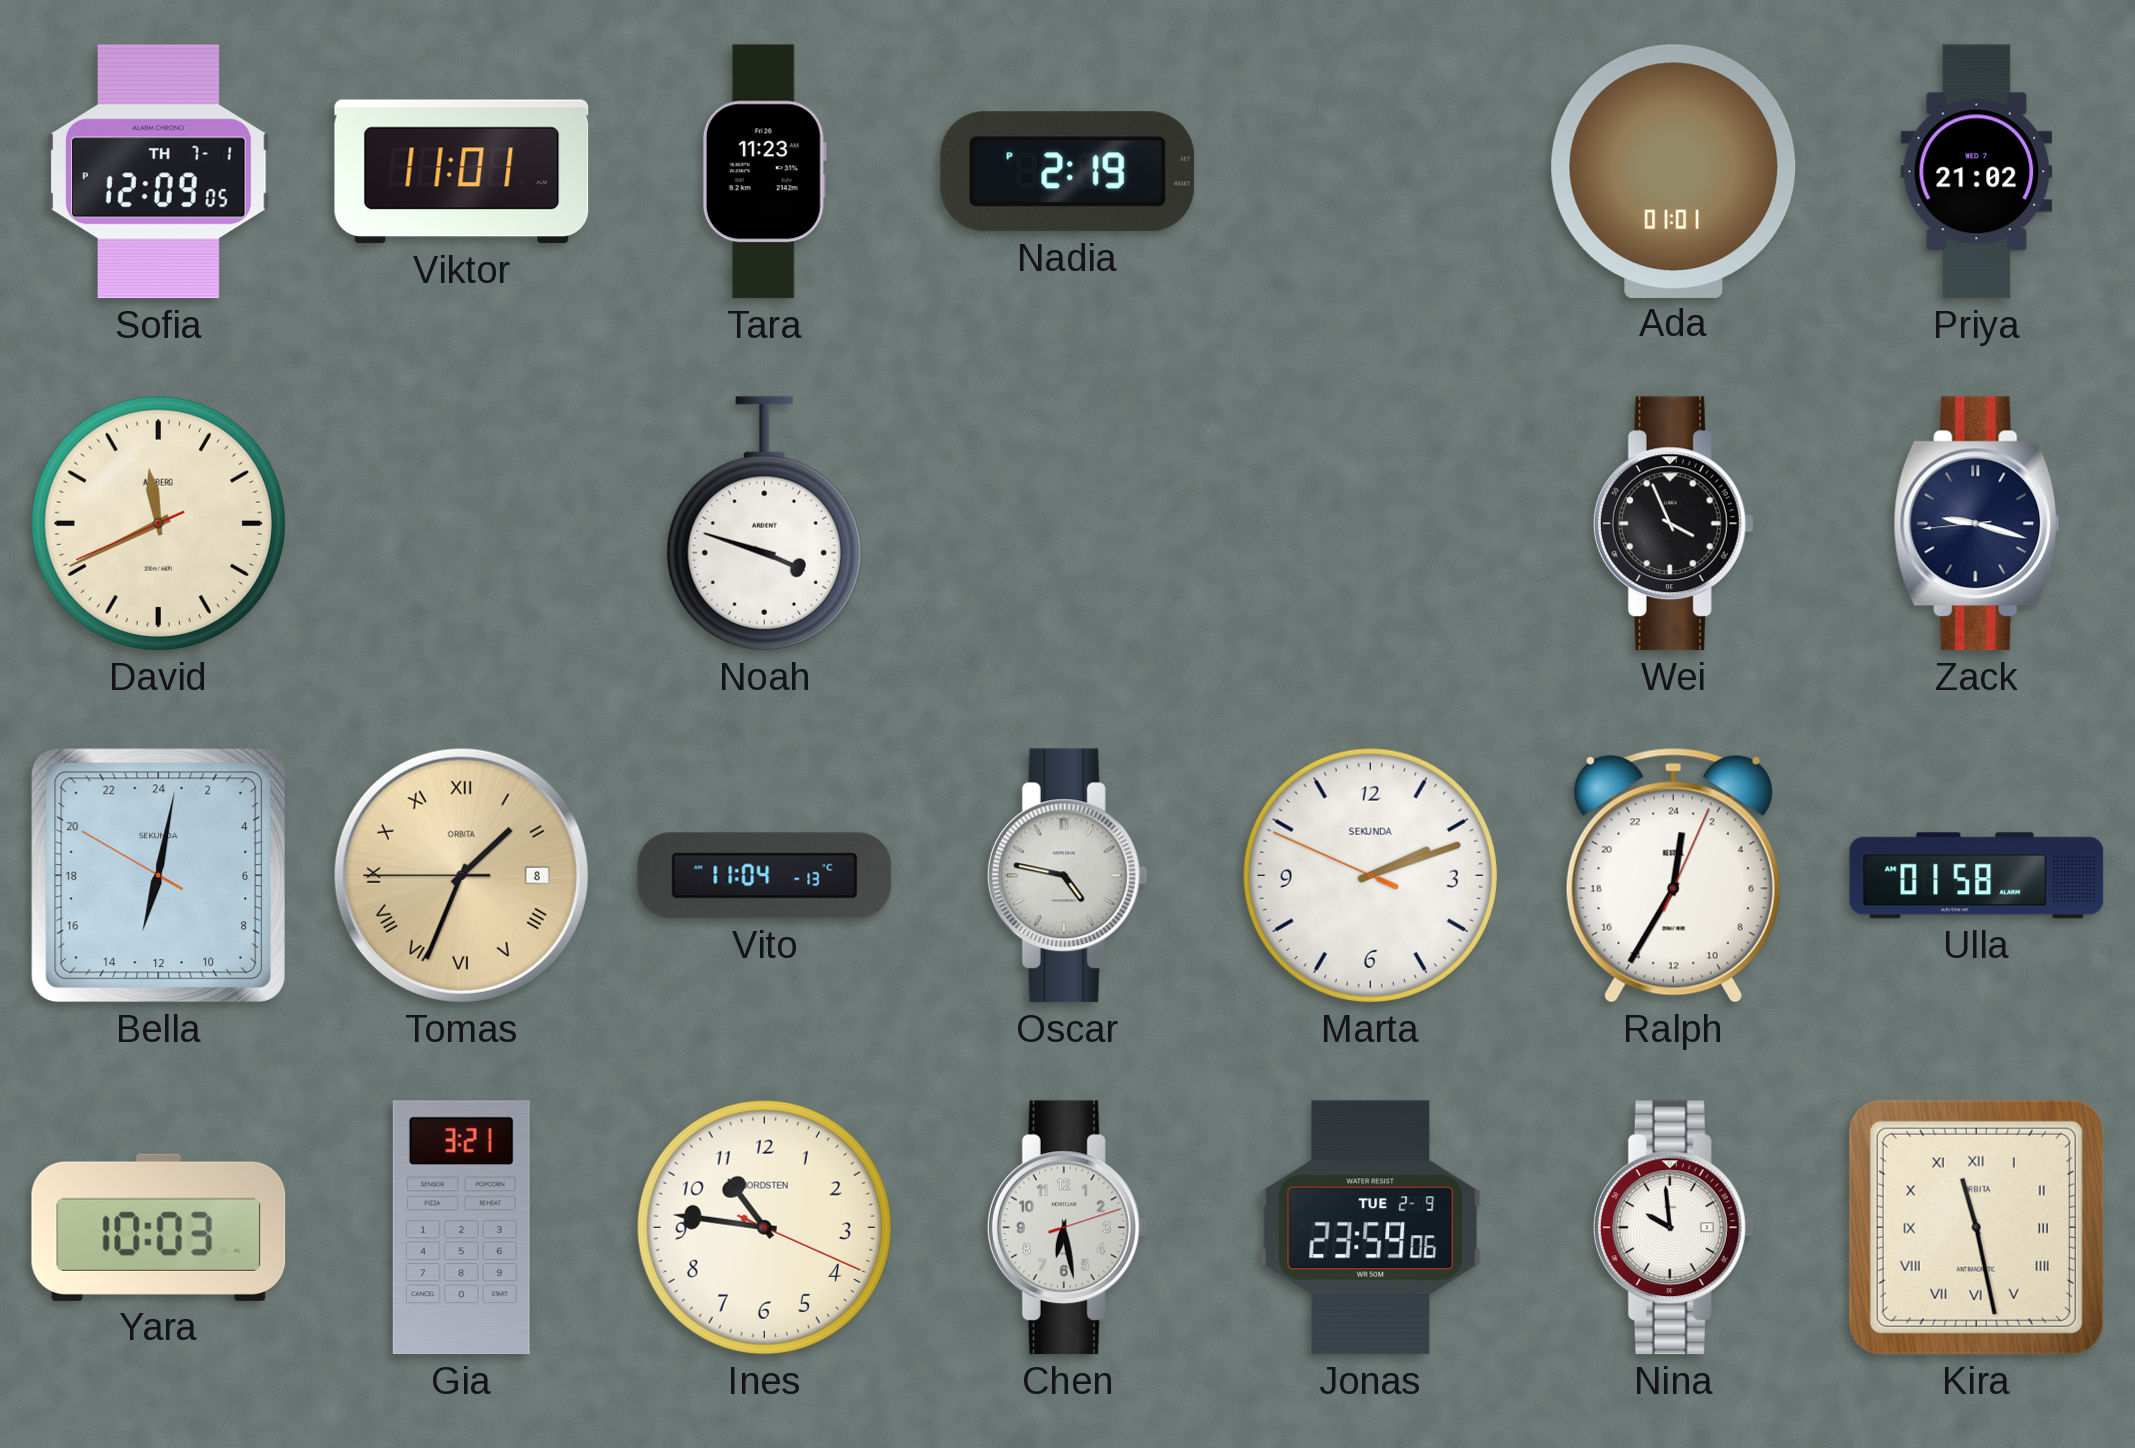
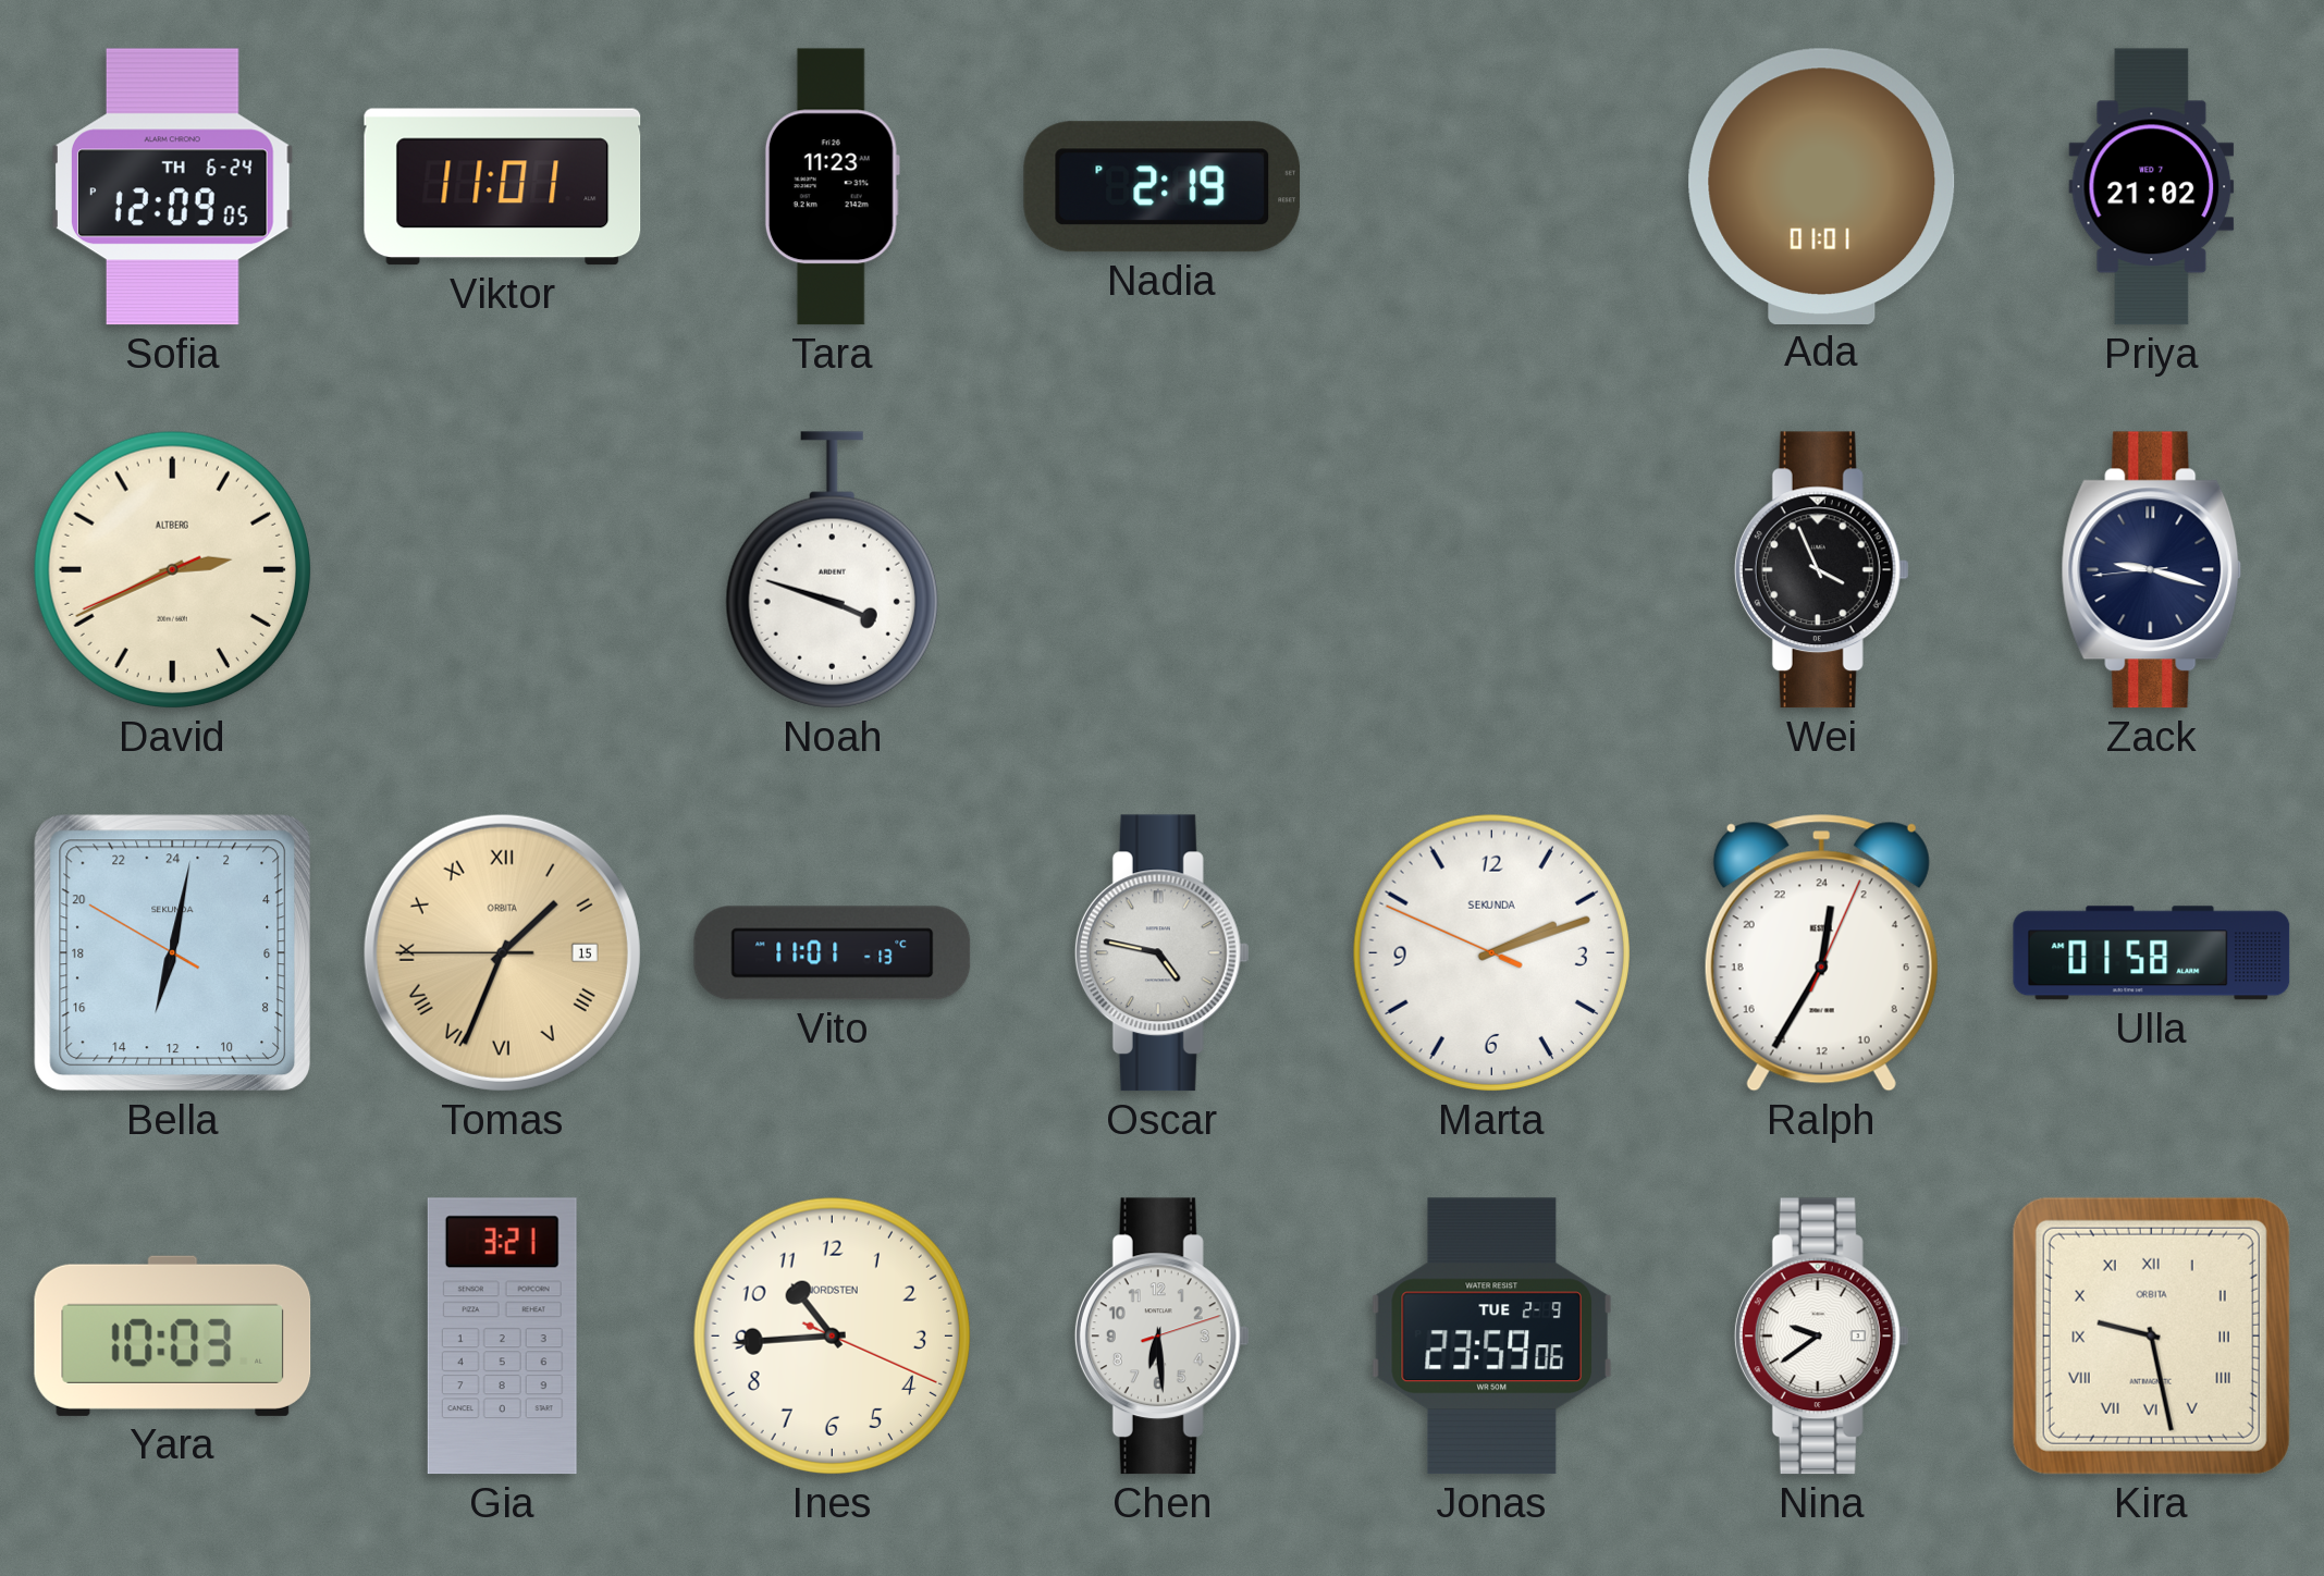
Sofia date: TH 7-1 -> TH 6-24 (172, 187)
David: 11:40 -> 2:40 (172, 569)
Tomas date: 8 -> 15 (502, 952)
Vito: 11:04 -> 11:01 (833, 953)
Ines: 10:46 -> 10:44 (832, 1335)
Chen: 6:28 -> 6:29 (1161, 1337)
Nina: 9:59 -> 9:39 (1821, 1337)
Kira: 11:28 -> 9:28 (2151, 1335)
